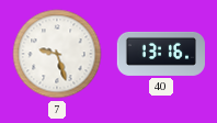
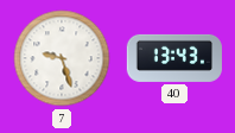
40: 13:16 -> 13:43 (173, 58)
